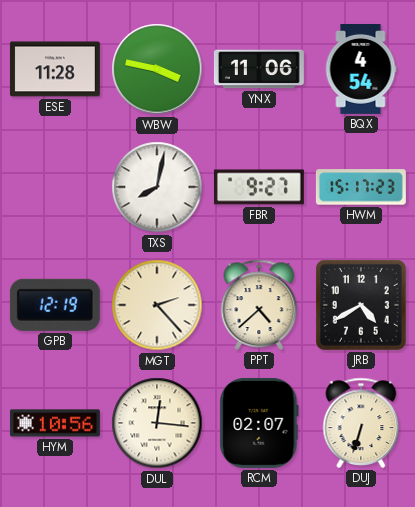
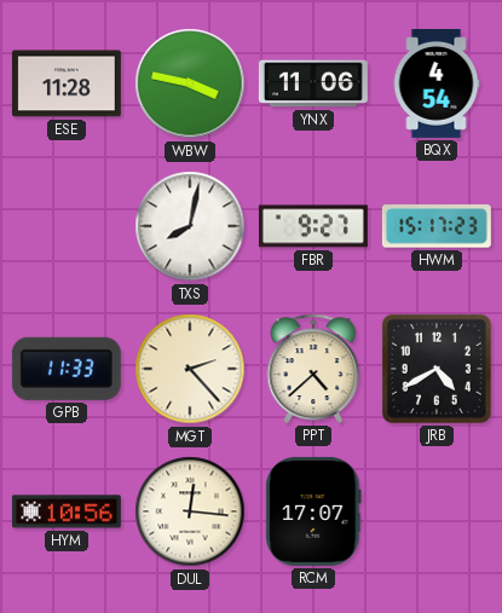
GPB: 12:19 -> 11:33 (67, 369)
RCM: 02:07 -> 17:07 (313, 511)
DUJ: 6:33 -> none (361, 423)
